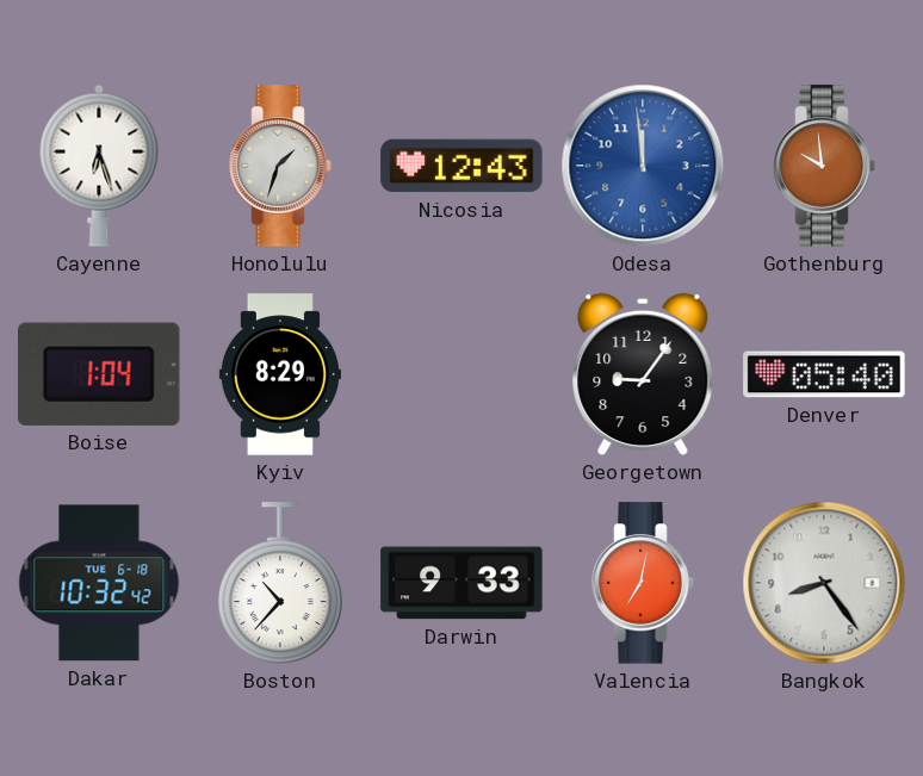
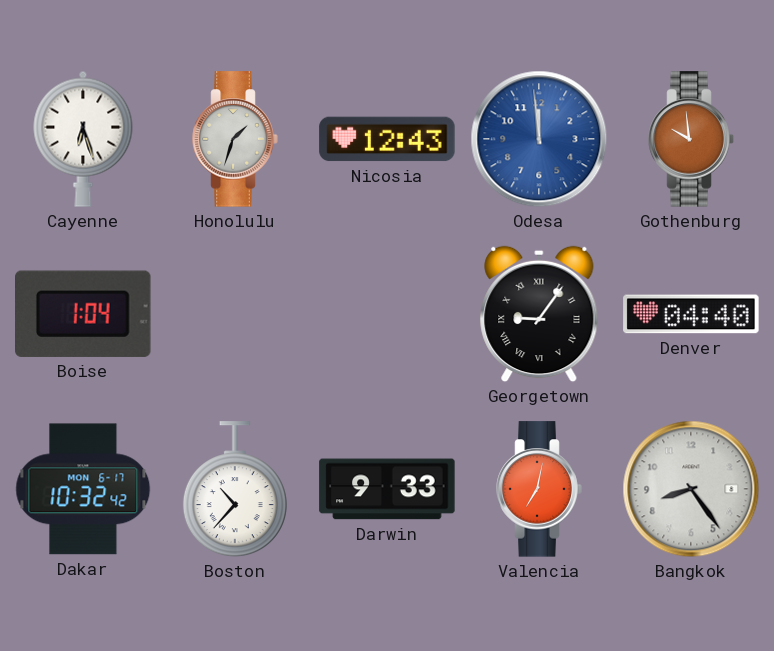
Kyiv: 8:29 -> none (280, 374)
Georgetown numerals: Arabic -> Roman (539, 314)
Denver: 05:40 -> 04:40 (691, 314)
Dakar date: TUE 6-18 -> MON 6-17 (83, 489)
